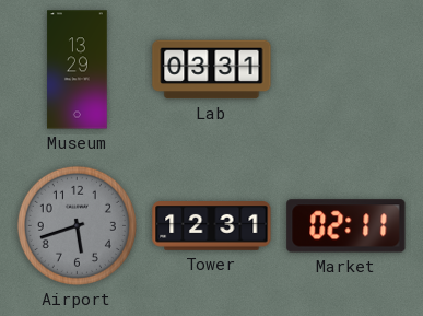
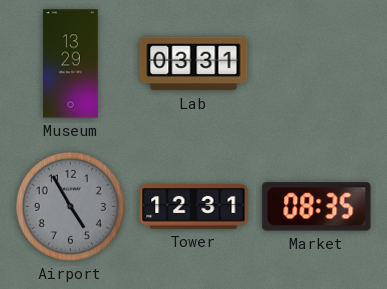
Airport: 5:42 -> 4:55 (70, 206)
Market: 02:11 -> 08:35 (317, 207)
